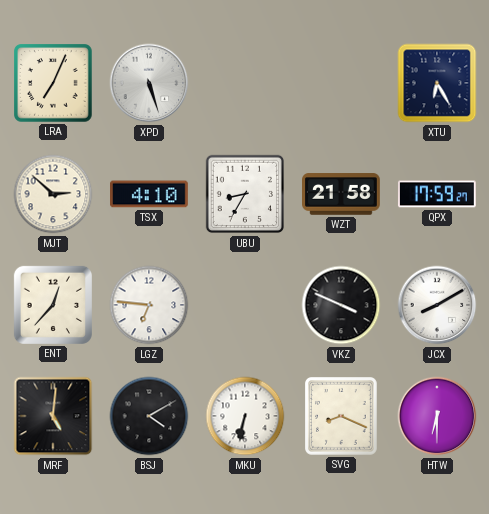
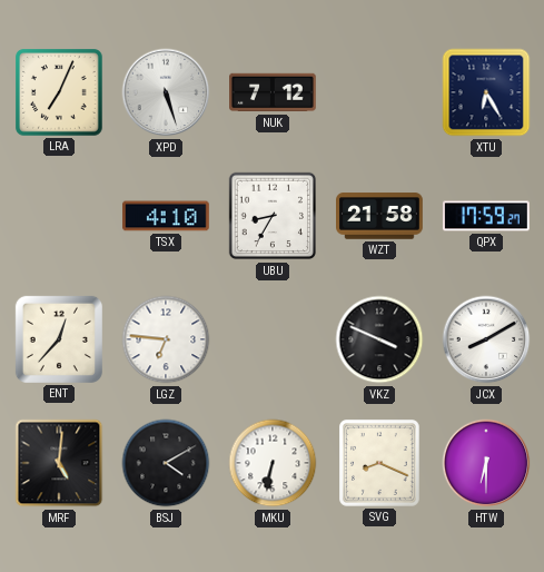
NUK: none -> 7:12 (274, 92)
MJT: 2:52 -> none (53, 194)
